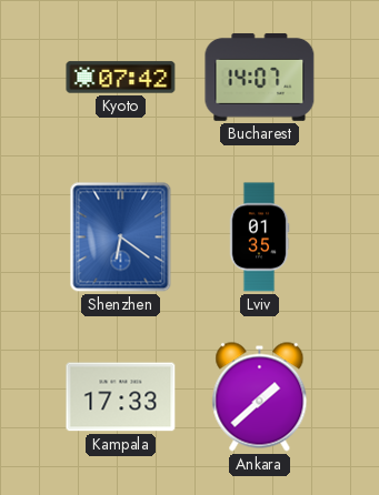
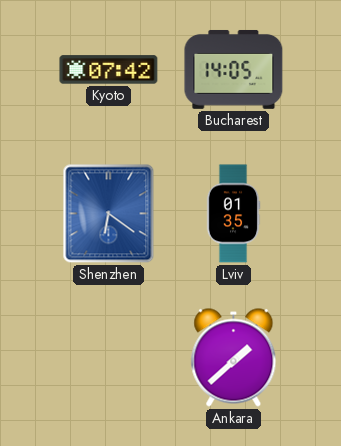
Bucharest: 14:07 -> 14:05 (234, 69)
Kampala: 17:33 -> none (121, 397)
